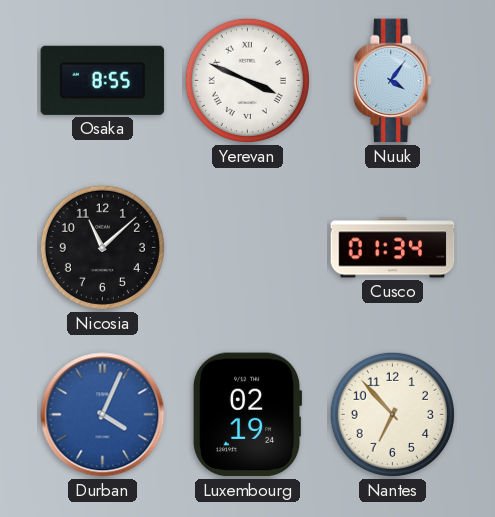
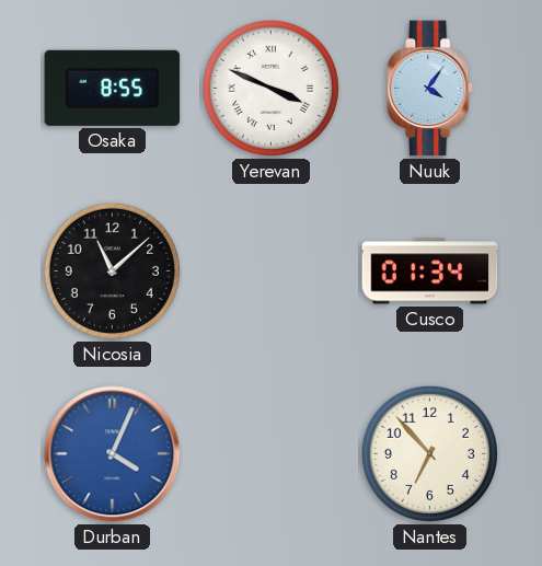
Luxembourg: 02:19 -> none (247, 415)
